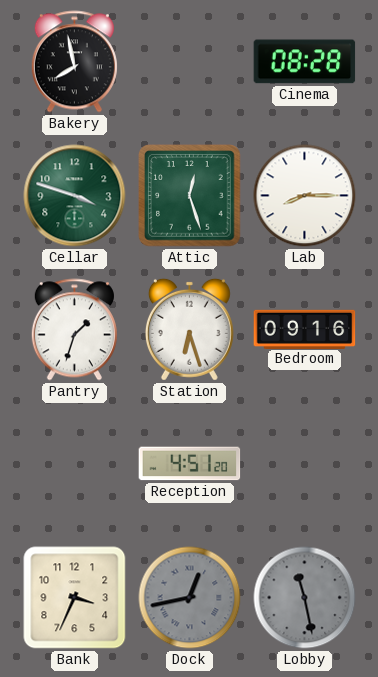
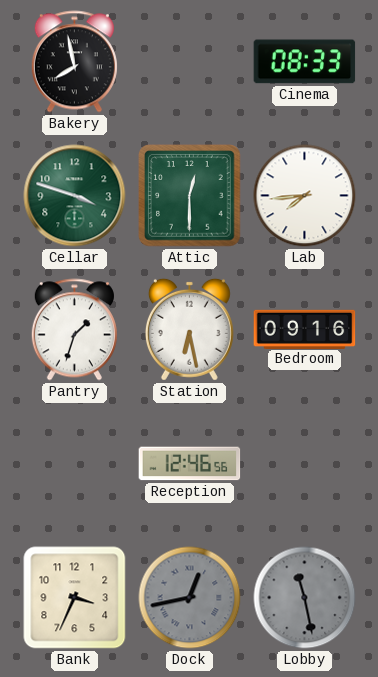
Cinema: 08:28 -> 08:33 (305, 62)
Attic: 12:27 -> 12:30 (190, 196)
Lab: 8:15 -> 7:44 (305, 196)
Station: 6:27 -> 6:28 (189, 329)
Reception: 4:51 -> 12:46 (190, 464)
